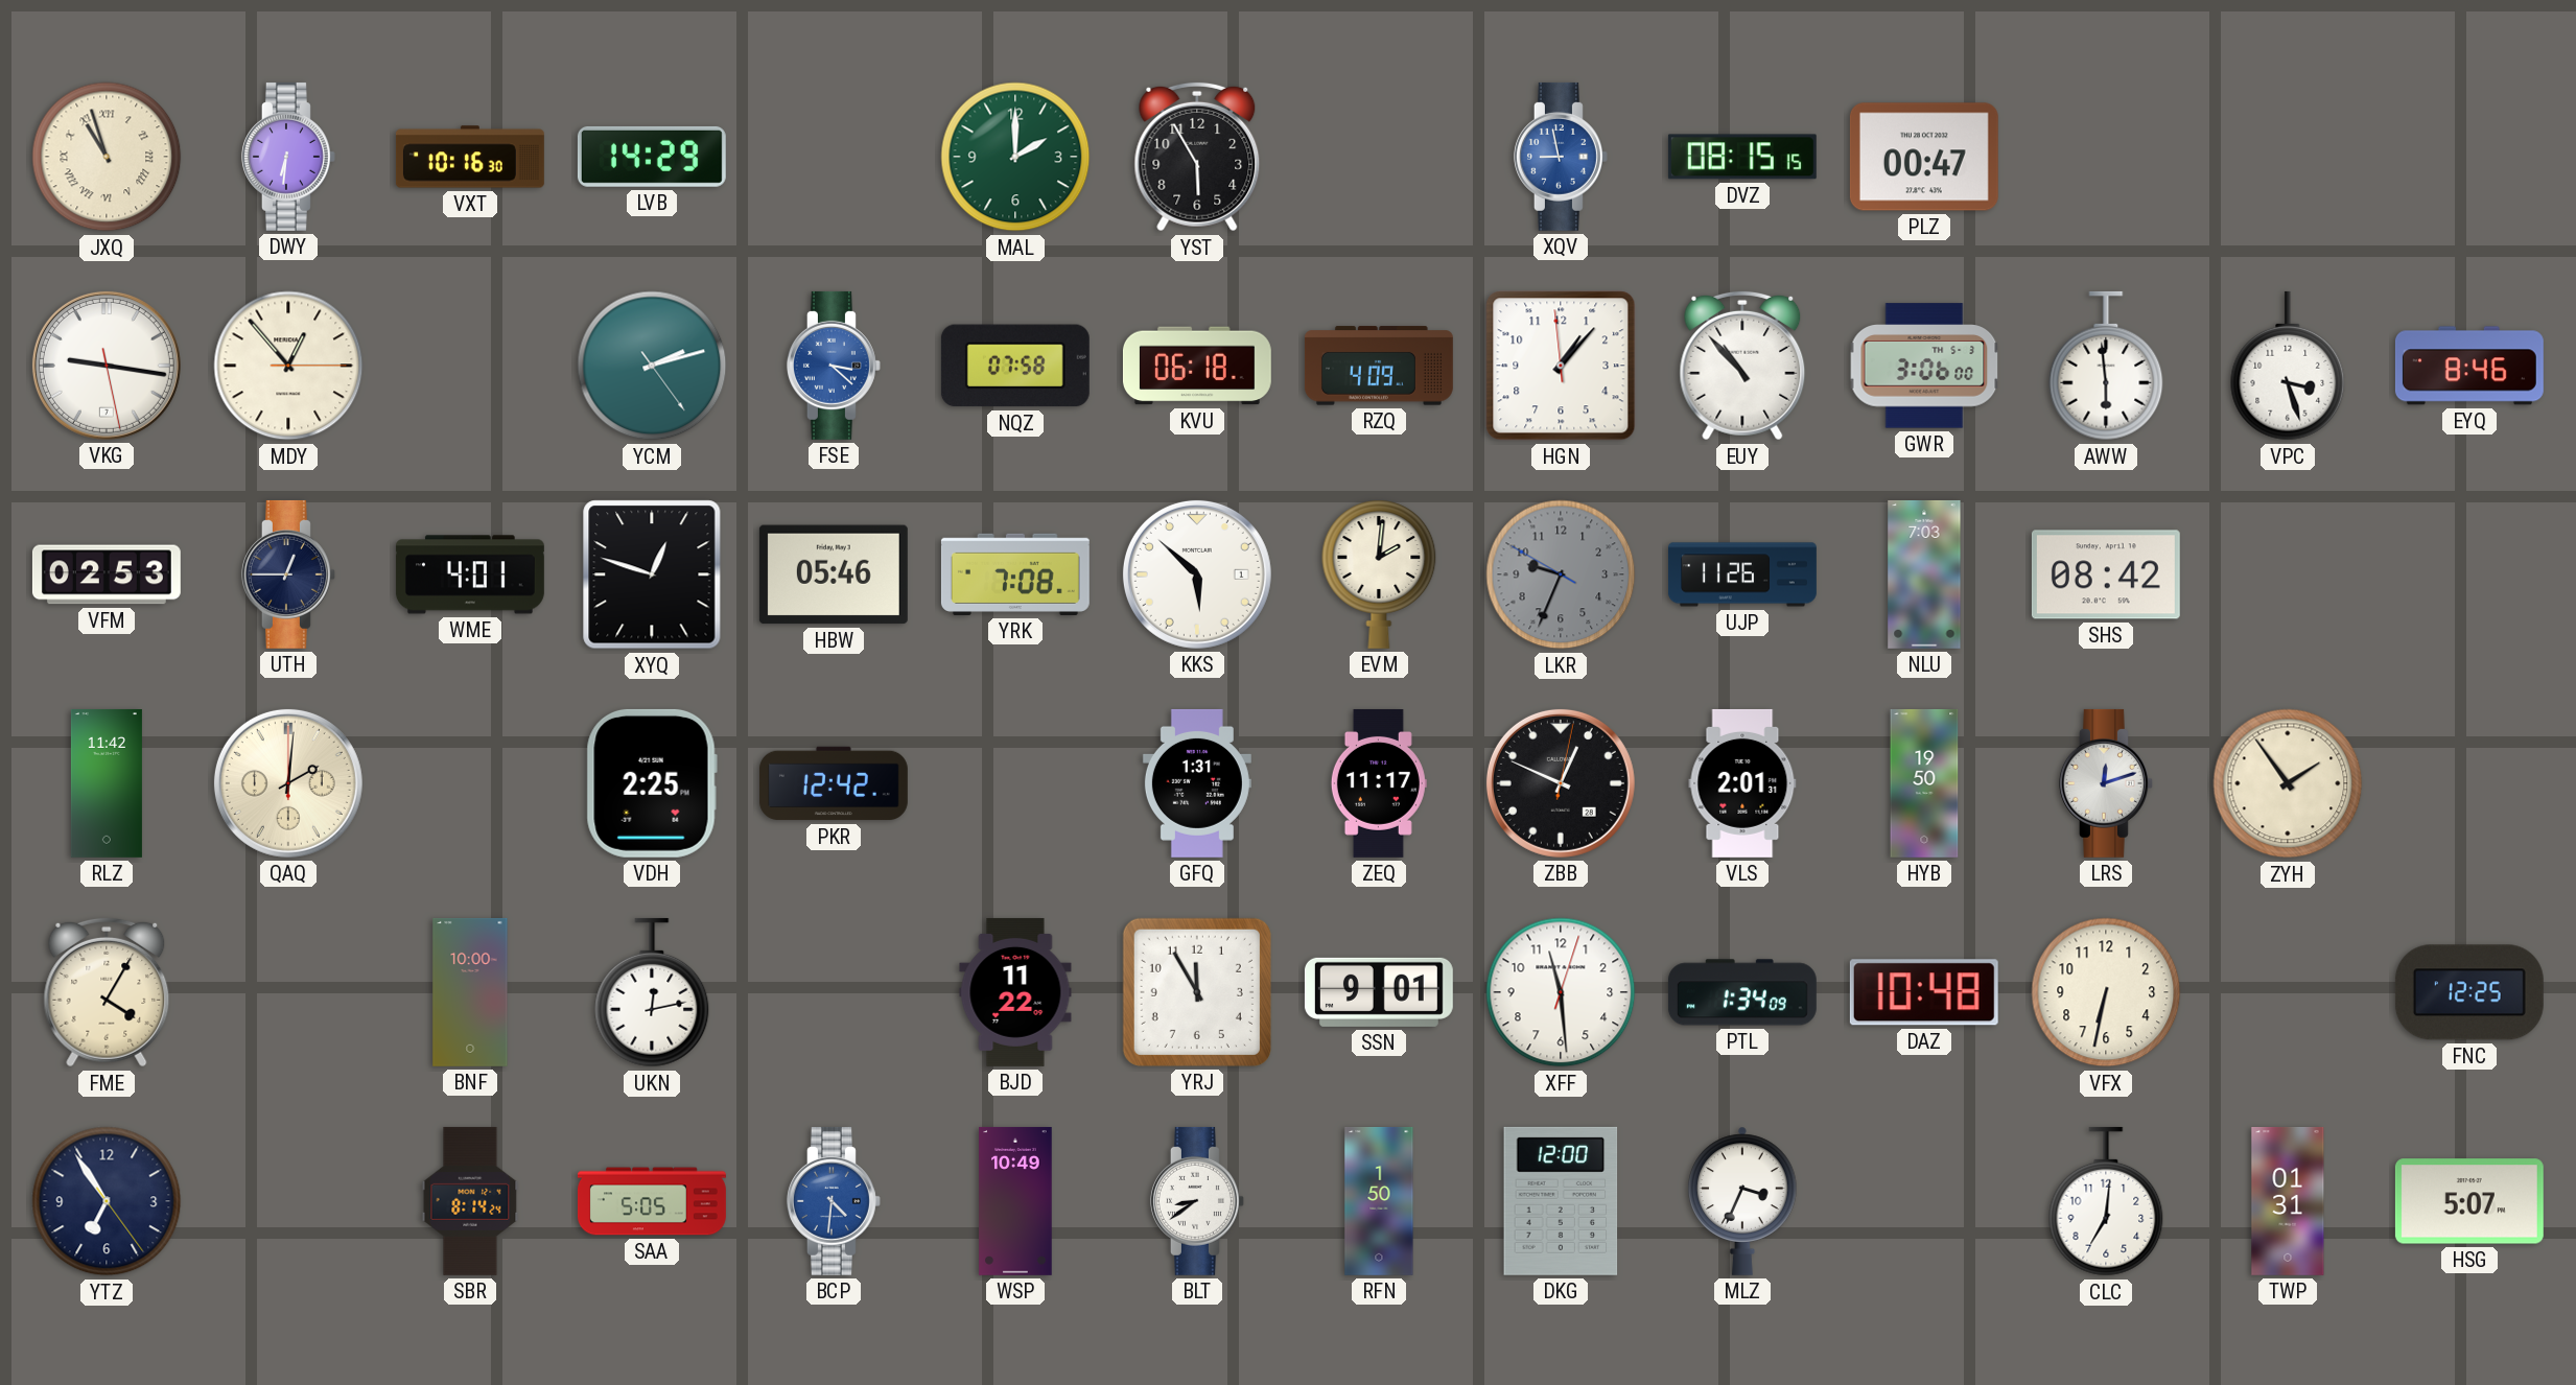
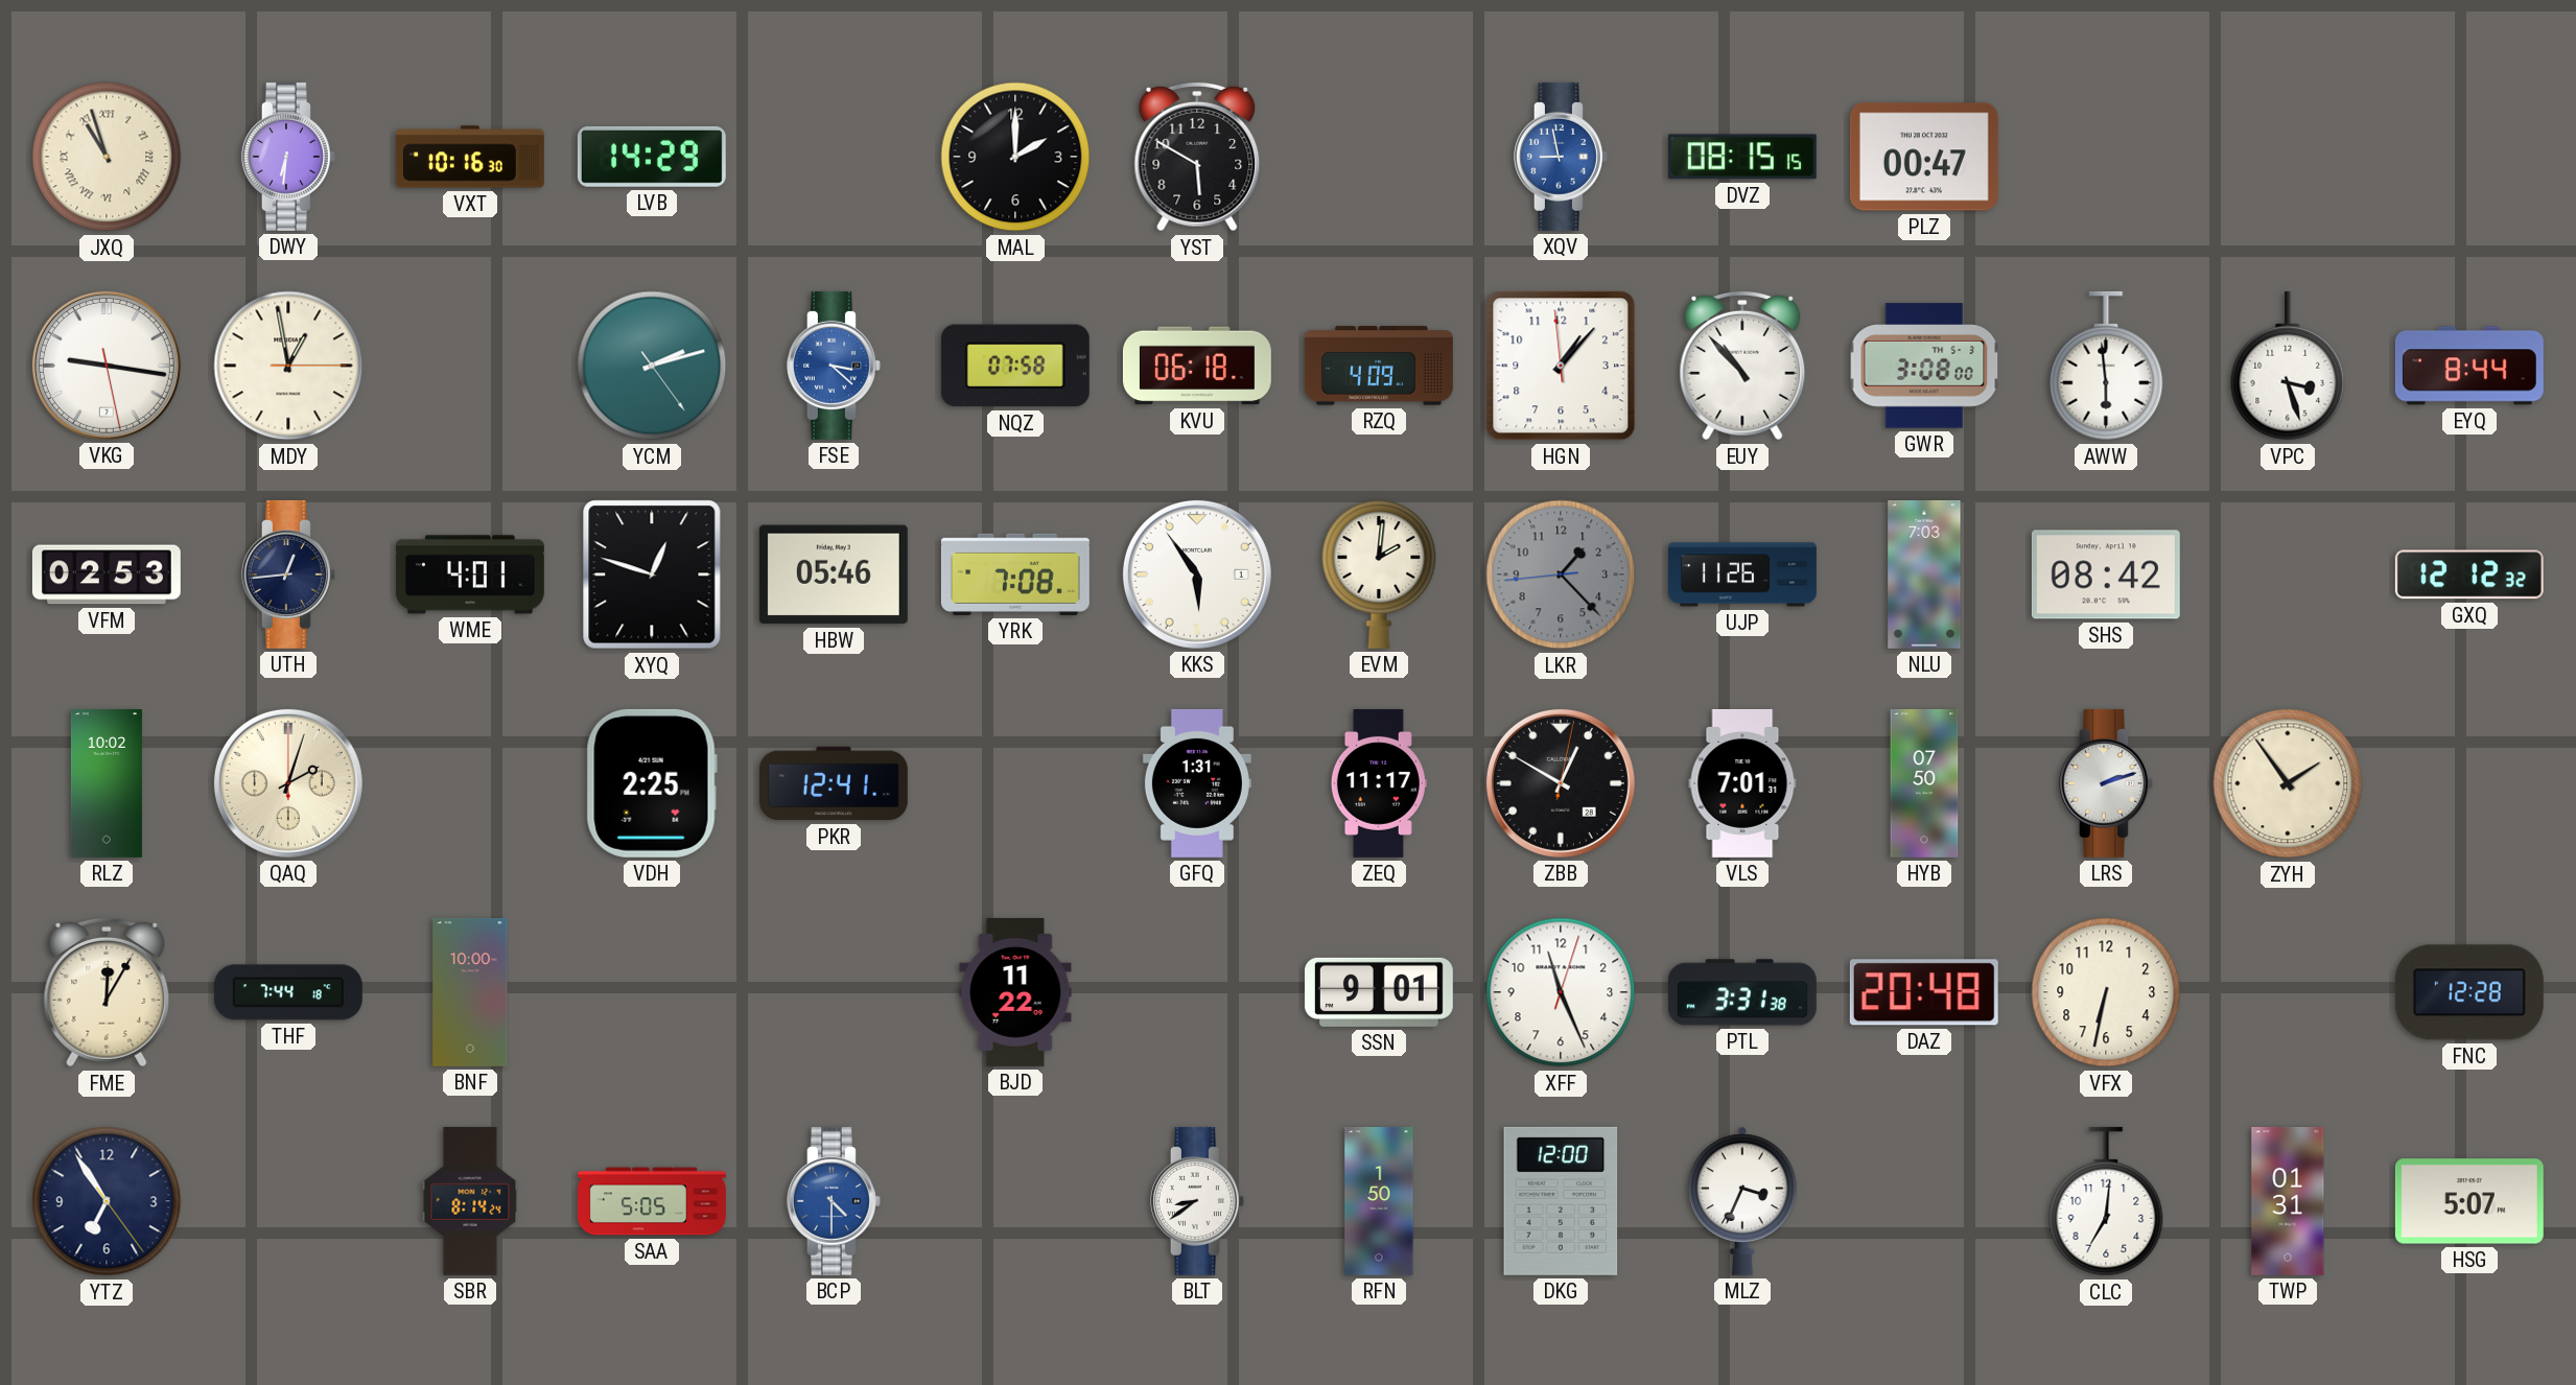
MAL dial: green -> black (1015, 157)
YST: 5:55 -> 5:50 (1197, 157)
MDY: 12:53 -> 12:58 (288, 366)
GWR: 3:06 -> 3:08 (1924, 366)
EYQ: 8:46 -> 8:44 (2469, 366)
UTH: 12:45 -> 12:44 (288, 574)
KKS: 5:52 -> 5:54 (1197, 574)
LKR: 9:33 -> 1:22 (1561, 574)
GXQ: none -> 12:12 (2469, 574)
RLZ: 11:42 -> 10:02 (107, 783)
QAQ: 2:01 -> 2:03 (288, 783)
PKR: 12:42 -> 12:41 (834, 783)
ZBB: 12:49 -> 12:50 (1561, 783)
VLS: 2:01 -> 7:01 (1742, 783)
HYB: 19:50 -> 07:50 (1924, 783)
LRS: 12:12 -> 2:12 (2106, 783)
FME: 4:05 -> 12:05 (107, 992)
THF: none -> 7:44 (288, 992)
UKN: 12:13 -> none (652, 992)
YRJ: 11:55 -> none (1197, 992)
XFF: 11:29 -> 11:26 (1561, 992)
PTL: 1:34 -> 3:31 (1742, 992)
DAZ: 10:48 -> 20:48 (1924, 992)
FNC: 12:25 -> 12:28 (2469, 992)
BCP: 4:31 -> 4:30 (834, 1201)
WSP: 10:49 -> none (1015, 1201)
